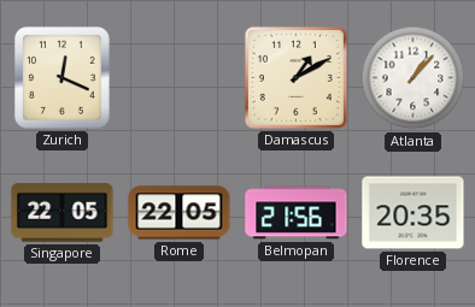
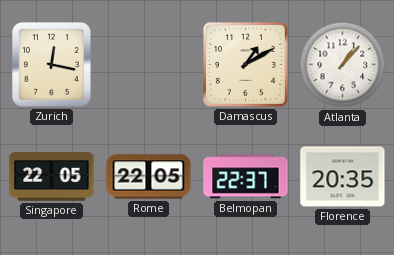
Zurich: 12:19 -> 12:17 (52, 65)
Belmopan: 21:56 -> 22:37 (246, 177)
